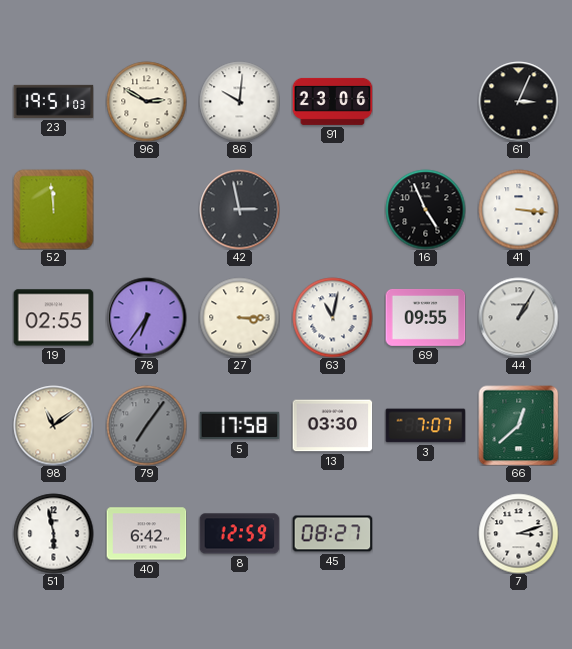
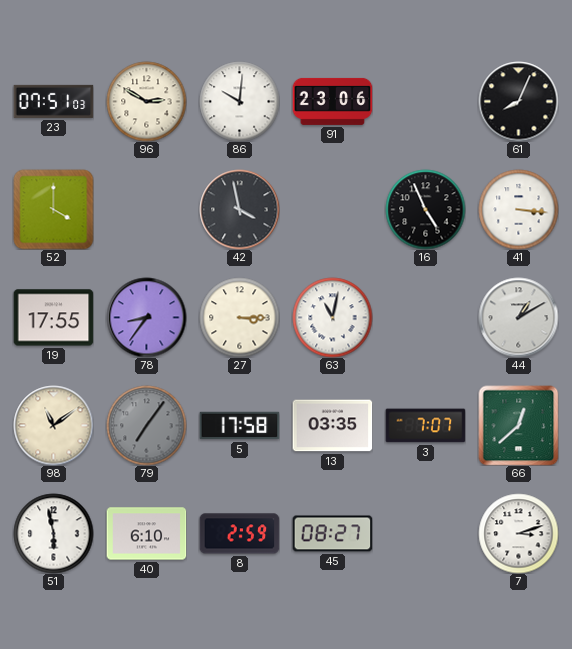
23: 19:51 -> 07:51 (53, 101)
61: 3:04 -> 8:04 (518, 101)
52: 11:59 -> 4:00 (53, 209)
42: 2:58 -> 3:58 (239, 209)
19: 02:55 -> 17:55 (53, 318)
78: 6:36 -> 8:36 (146, 317)
69: 09:55 -> none (425, 317)
44: 1:05 -> 1:10 (518, 317)
13: 03:30 -> 03:35 (332, 426)
40: 6:42 -> 6:10 (146, 534)
8: 12:59 -> 2:59 (239, 534)
